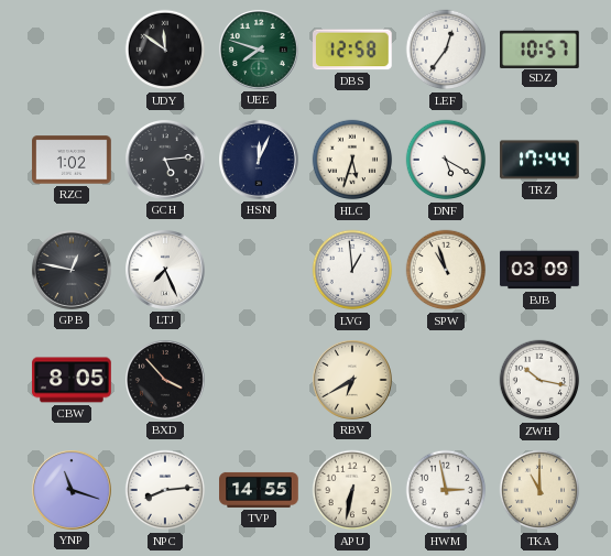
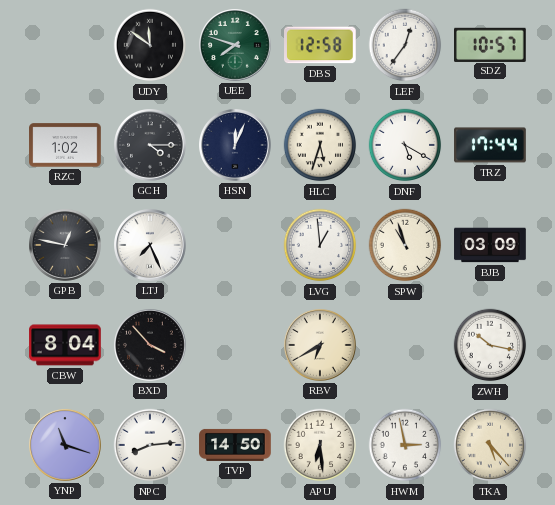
GCH: 5:14 -> 4:15 (151, 146)
CBW: 8:05 -> 8:04 (65, 345)
TVP: 14:55 -> 14:50 (235, 445)
APU: 6:32 -> 6:29 (320, 445)
TKA: 11:00 -> 5:23 (490, 445)
